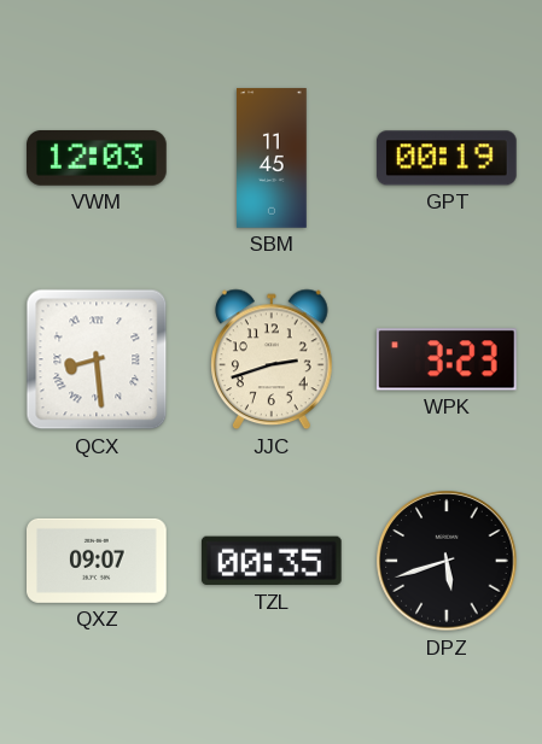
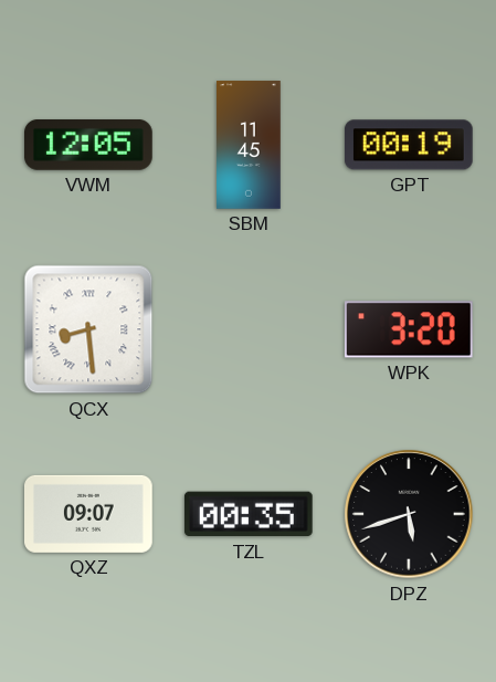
VWM: 12:03 -> 12:05 (89, 146)
JJC: 2:42 -> none (273, 359)
WPK: 3:23 -> 3:20 (409, 329)
